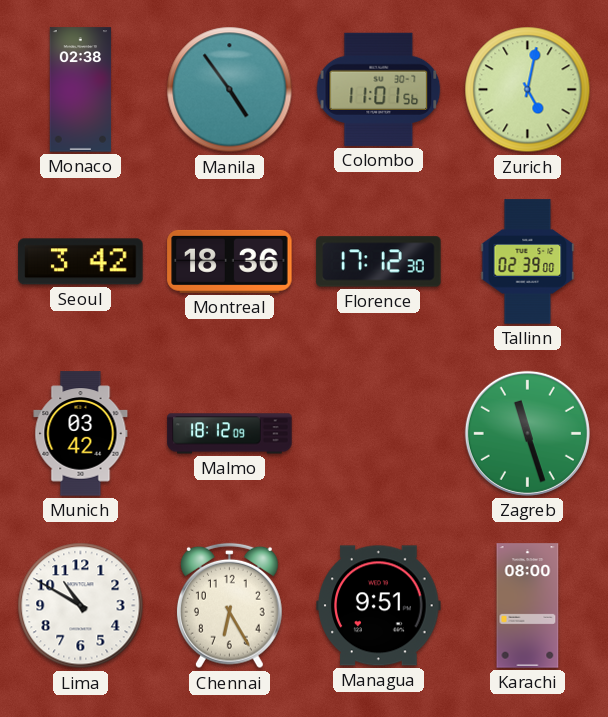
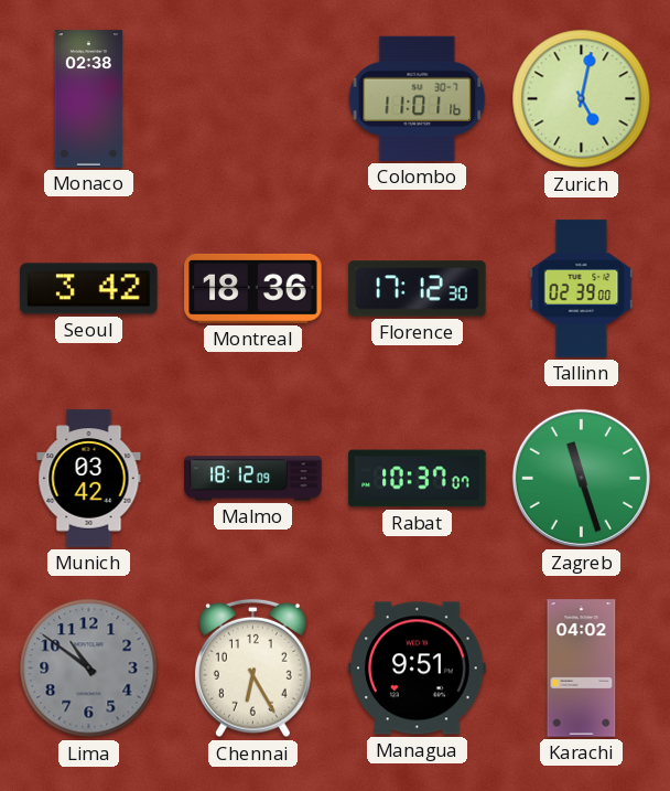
Manila: 4:54 -> none (230, 90)
Colombo: 11:01:56 -> 11:01:16 (418, 98)
Rabat: none -> 10:37 (418, 479)
Lima: 10:50 -> 10:51 (89, 669)
Lima dial: white -> grey (89, 669)
Karachi: 08:00 -> 04:02 (582, 669)
